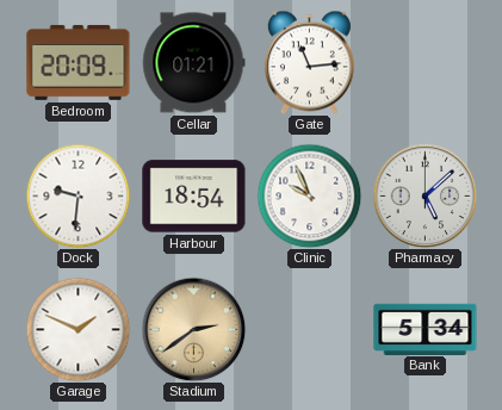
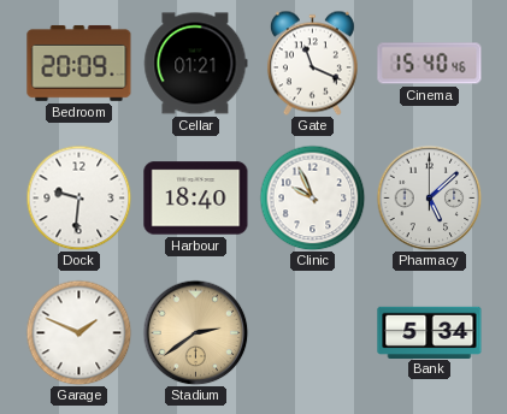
Gate: 11:14 -> 11:19 (312, 63)
Cinema: none -> 15:40 (430, 64)
Harbour: 18:54 -> 18:40 (196, 199)
